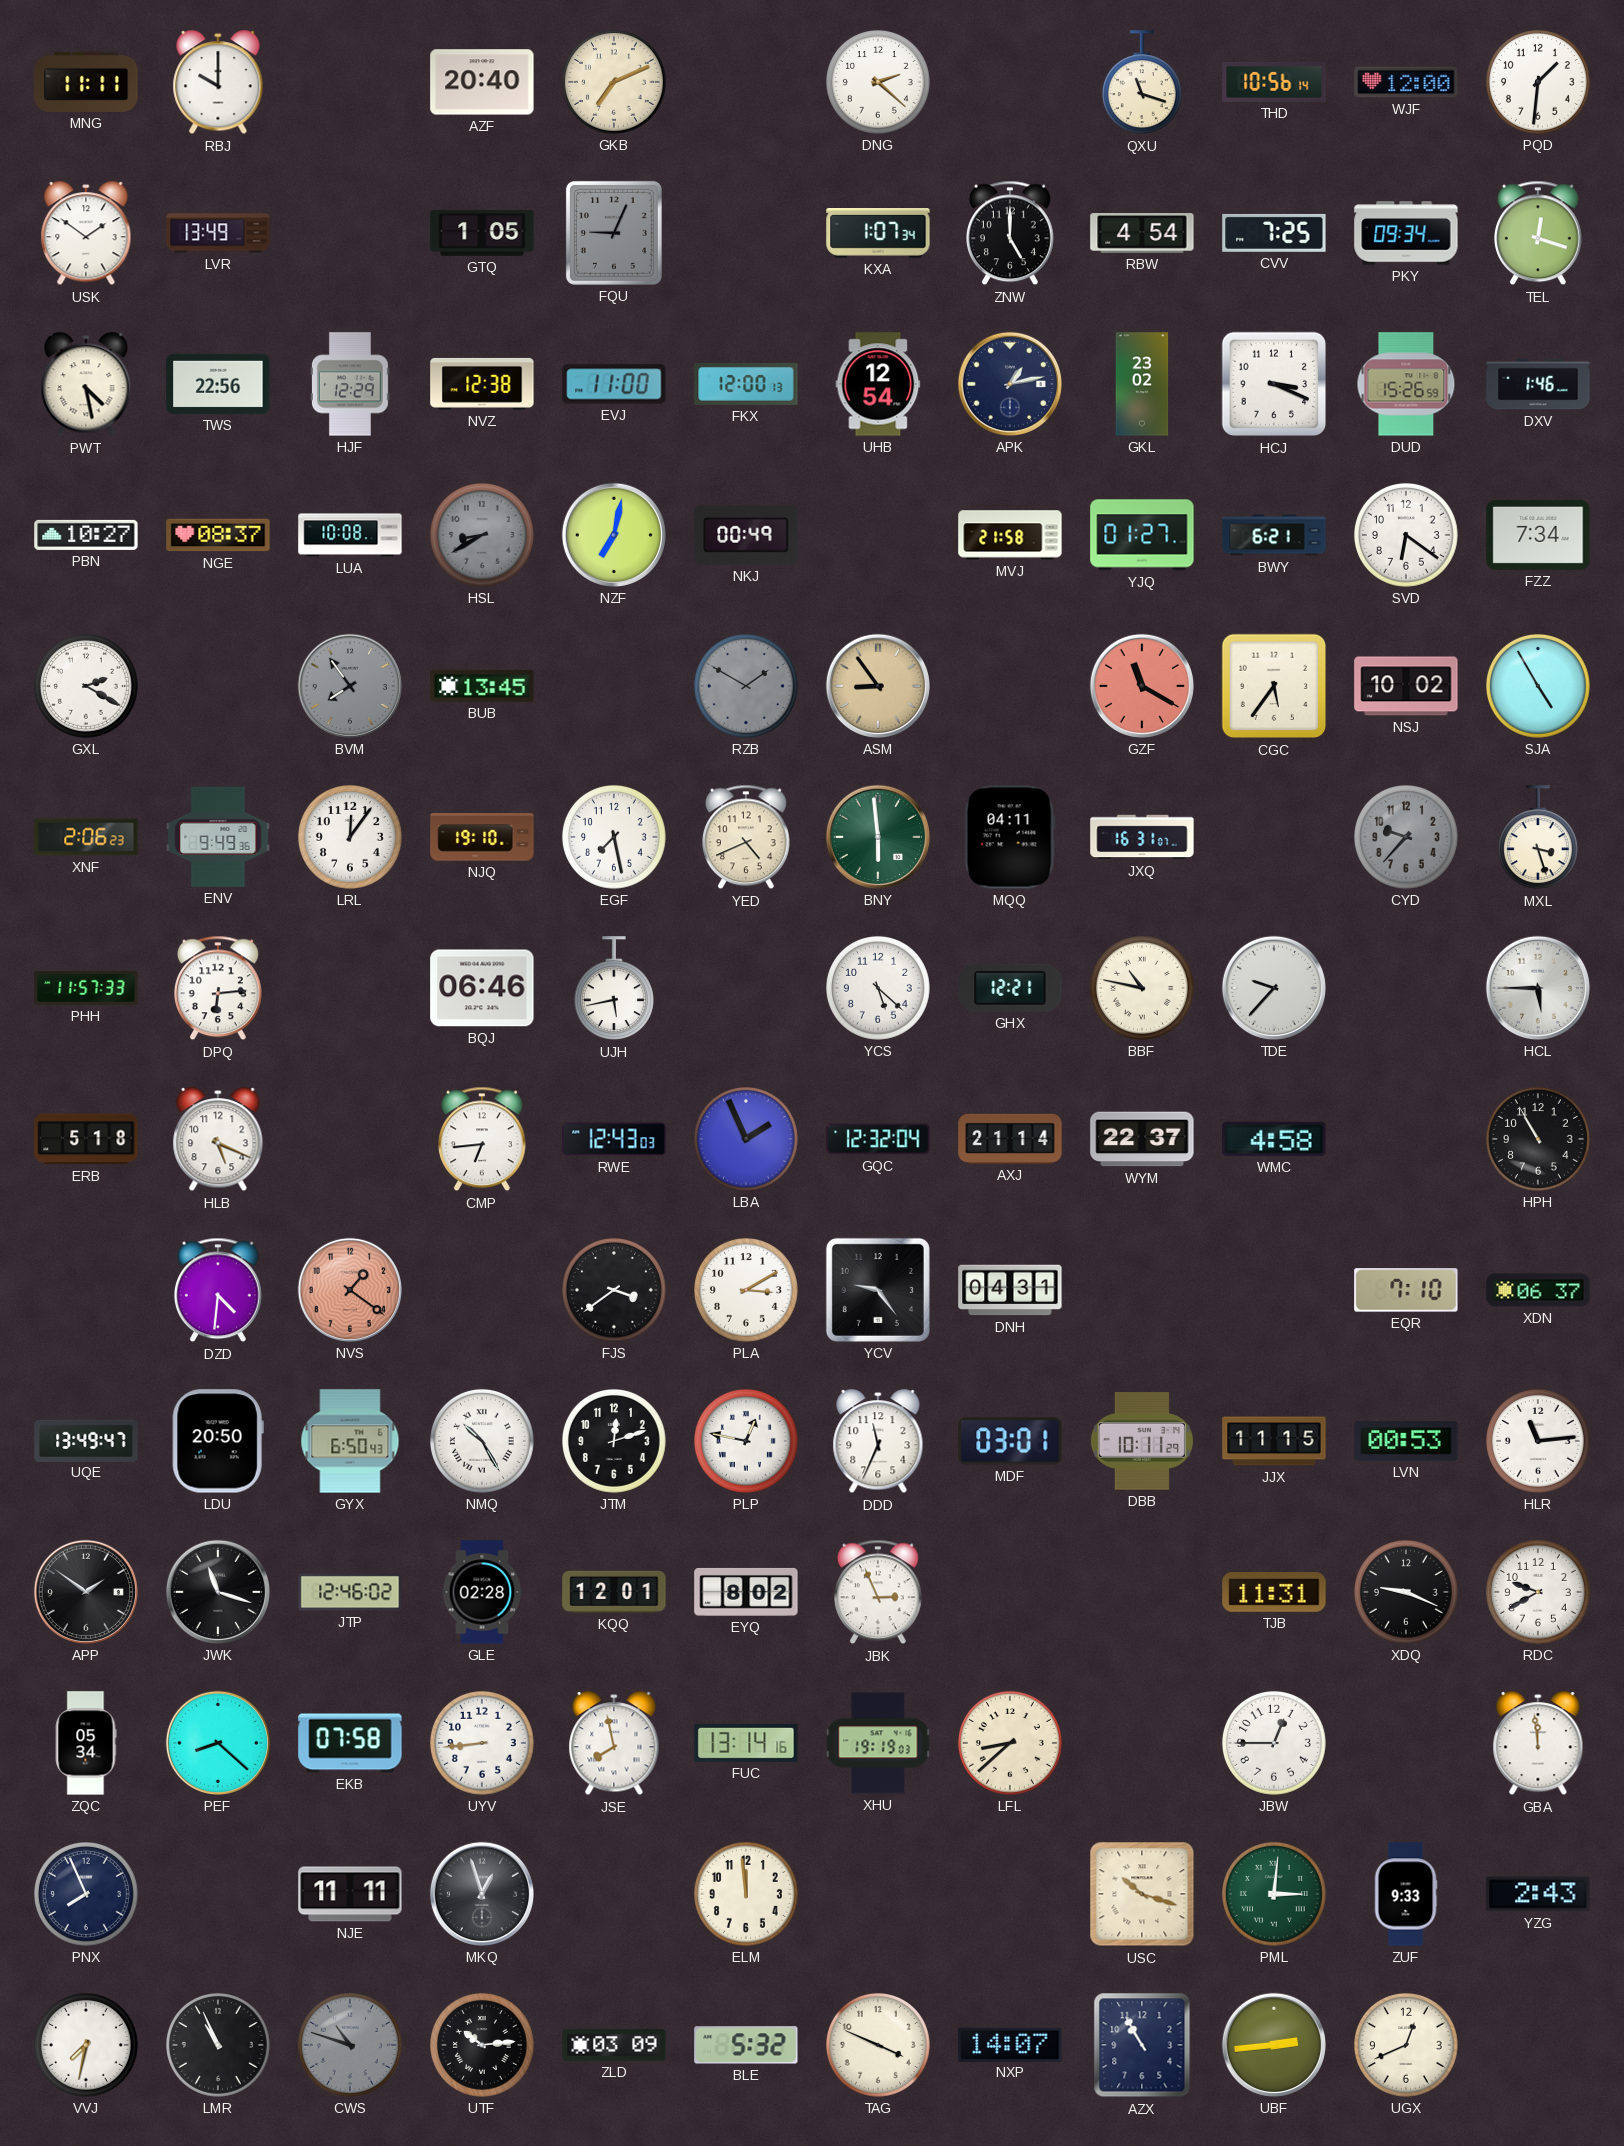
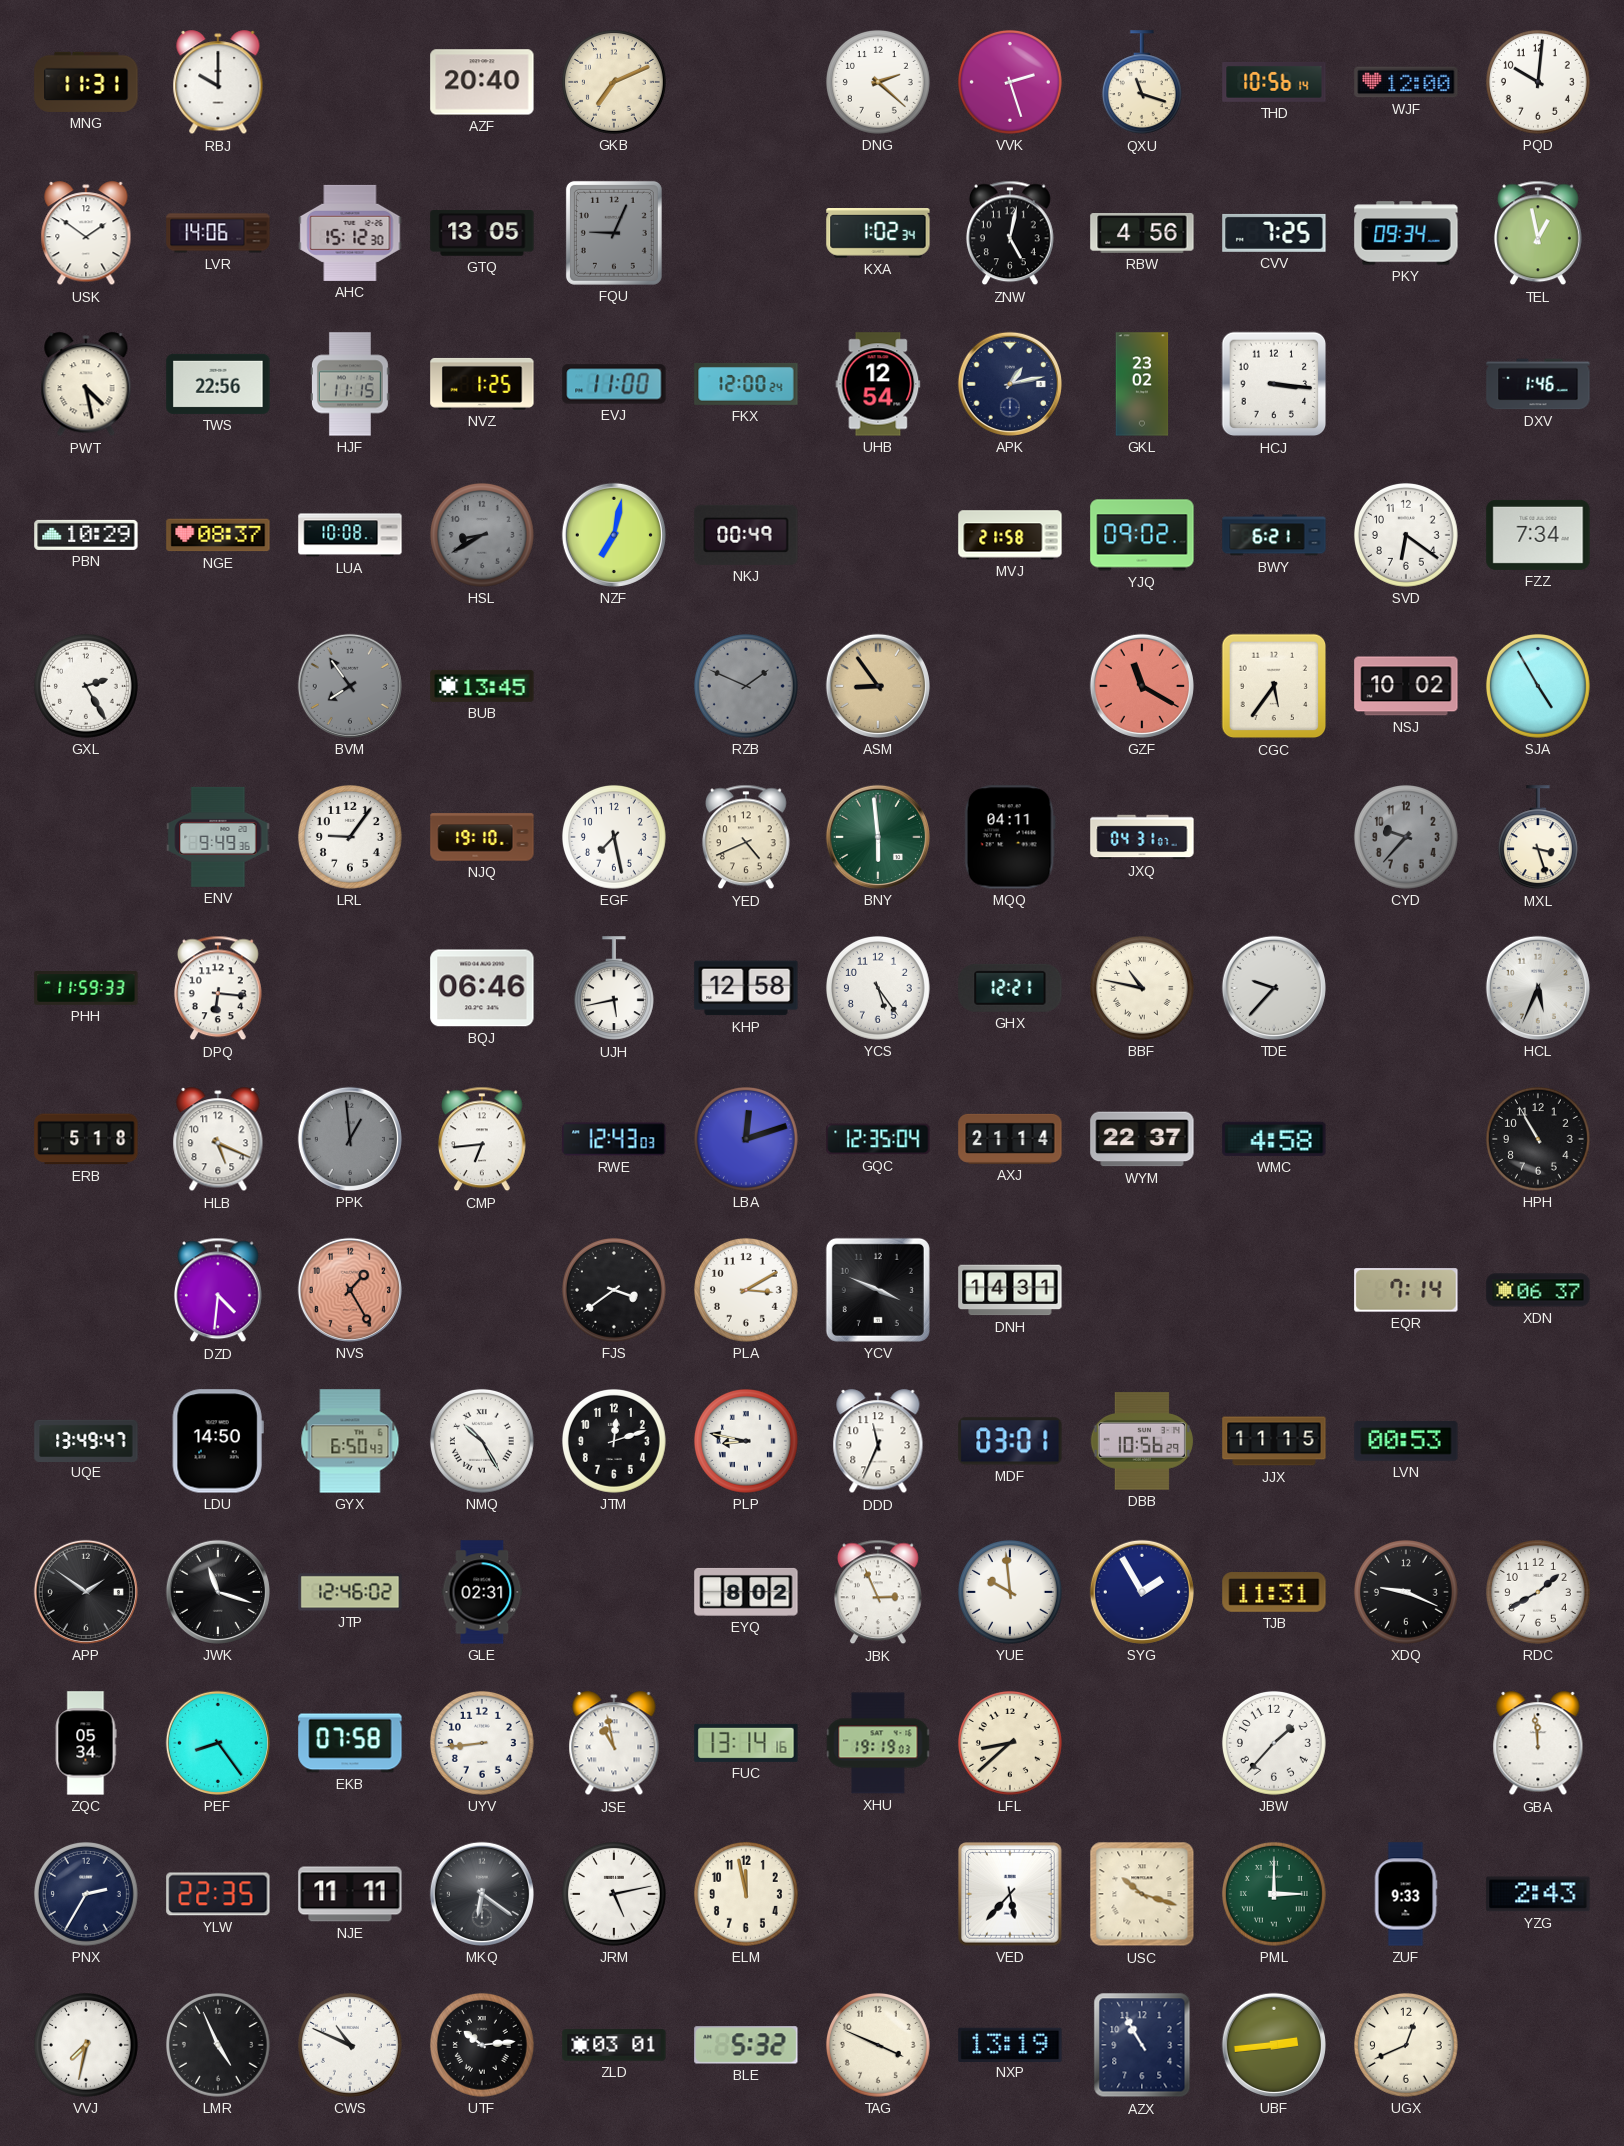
MNG: 11:11 -> 11:31 (86, 82)
VVK: none -> 2:27 (1010, 82)
PQD: 1:31 -> 10:01 (1538, 82)
LVR: 13:49 -> 14:06 (218, 233)
AHC: none -> 15:12 (350, 233)
GTQ: 1:05 -> 13:05 (482, 233)
KXA: 1:07 -> 1:02 (878, 233)
ZNW: 5:00 -> 5:02 (1010, 233)
RBW: 4:54 -> 4:56 (1142, 234)
TEL: 12:18 -> 12:58 (1538, 233)
HJF: 12:29 -> 11:15 (350, 384)
NVZ: 12:38 -> 1:25 (482, 384)
FKX: 12:00:13 -> 12:00:24 (746, 385)
HCJ: 3:19 -> 3:16 (1274, 384)
DUD: 15:26 -> none (1406, 384)
PBN: 10:27 -> 10:29 (86, 535)
YJQ: 01:27 -> 09:02 (1142, 535)
GXL: 2:20 -> 2:25 (86, 686)
RZB: 1:50 -> 1:49 (746, 686)
XNF: 2:06 -> none (86, 837)
LRL: 12:06 -> 9:06 (350, 837)
JXQ: 16:31 -> 04:31 (1142, 837)
PHH: 11:57 -> 11:59 (86, 988)
DPQ: 6:14 -> 6:16 (218, 988)
KHP: none -> 12:58 (746, 988)
YCS: 5:22 -> 5:24 (878, 988)
HCL: 5:45 -> 5:34 (1538, 988)
PPK: none -> 12:59 (350, 1139)
LBA: 1:56 -> 12:12 (746, 1139)
GQC: 12:32 -> 12:35 (878, 1139)
NVS: 1:21 -> 1:25 (350, 1290)
YCV: 9:24 -> 3:49 (878, 1290)
DNH: 04:31 -> 14:31 (1010, 1290)
EQR: 7:10 -> 7:14 (1406, 1290)
LDU: 20:50 -> 14:50 (218, 1441)
PLP: 12:47 -> 8:47 (746, 1441)
DBB: 10:11 -> 10:56 (1142, 1441)
HLR: 11:14 -> none (1538, 1441)
GLE: 02:28 -> 02:31 (482, 1592)
KQQ: 12:01 -> none (614, 1592)
YUE: none -> 9:59 (1010, 1592)
SYG: none -> 1:55 (1142, 1592)
RDC: 9:40 -> 1:40 (1538, 1592)
PEF: 8:22 -> 8:24 (218, 1743)
JSE: 7:58 -> 10:58 (614, 1744)
JBW: 12:45 -> 1:37 (1274, 1743)
PNX: 7:56 -> 2:35 (86, 1894)
YLW: none -> 22:35 (218, 1894)
MKQ: 12:57 -> 6:21 (482, 1894)
JRM: none -> 5:13 (614, 1894)
ELM: 11:59 -> 11:58 (746, 1894)
VED: none -> 5:37 (1010, 1894)
PML: 3:01 -> 3:00 (1274, 1894)
LMR: 10:56 -> 4:56 (218, 2045)
CWS: 10:48 -> 10:49 (350, 2045)
CWS dial: grey -> white (350, 2045)
ZLD: 03:09 -> 03:01 (614, 2045)
NXP: 14:07 -> 13:19 (1010, 2044)
